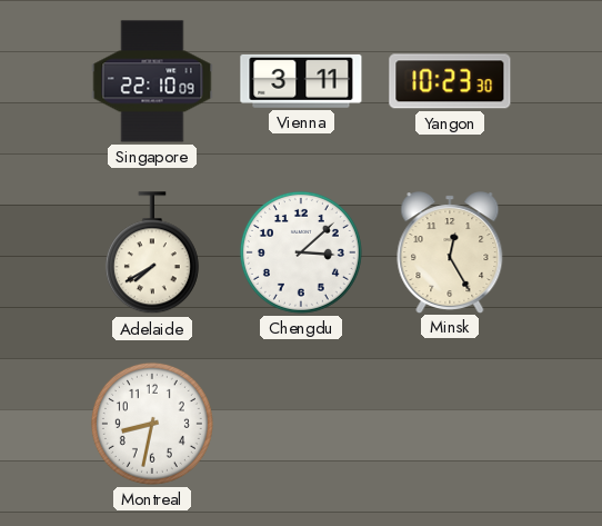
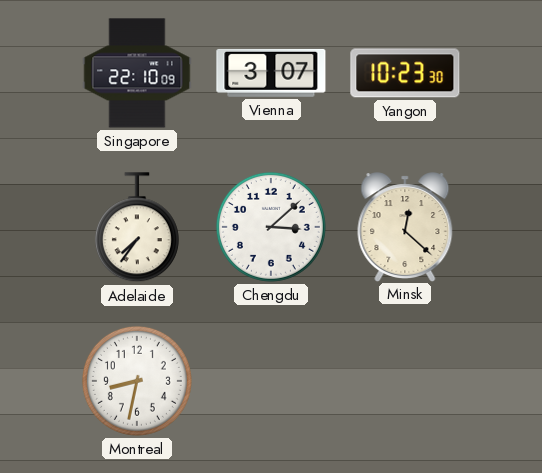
Vienna: 3:11 -> 3:07 (271, 73)
Adelaide: 7:40 -> 7:36 (137, 228)
Minsk: 12:25 -> 12:22 (405, 227)
